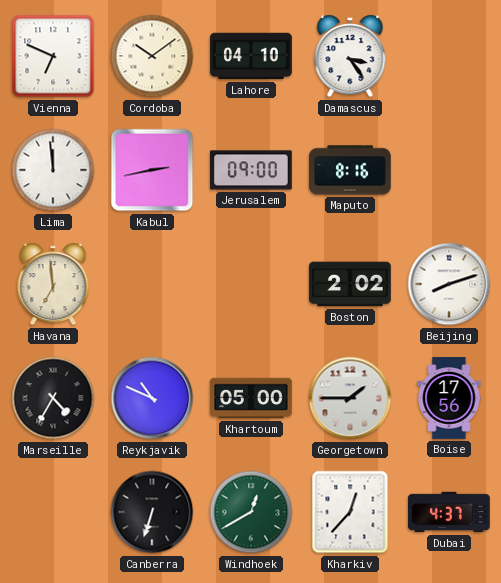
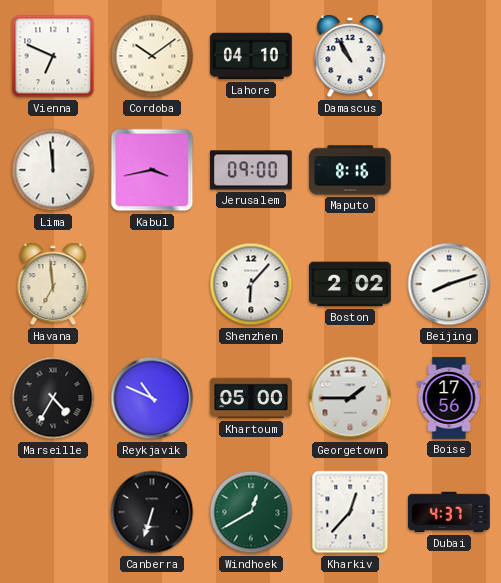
Damascus: 3:24 -> 10:55 (350, 56)
Kabul: 2:43 -> 3:43 (152, 170)
Shenzhen: none -> 6:07 (251, 284)
